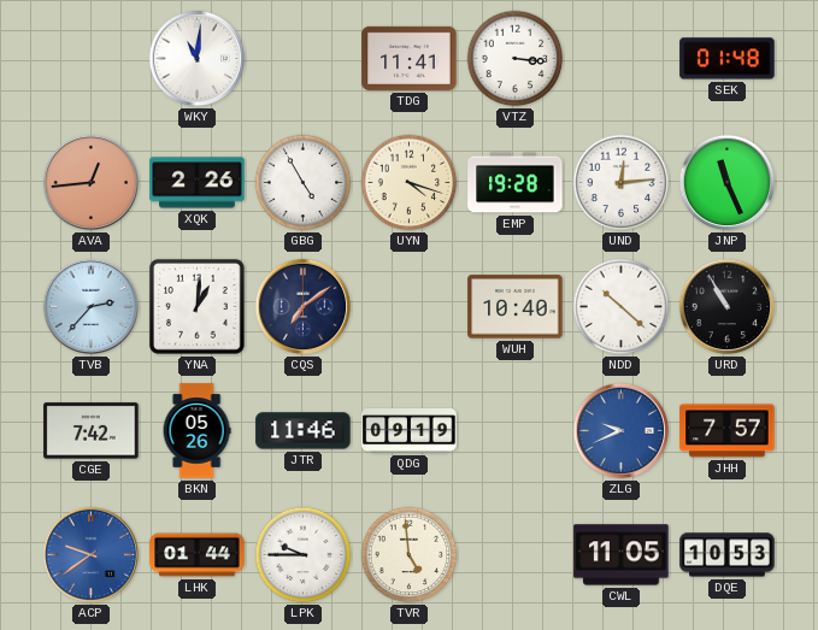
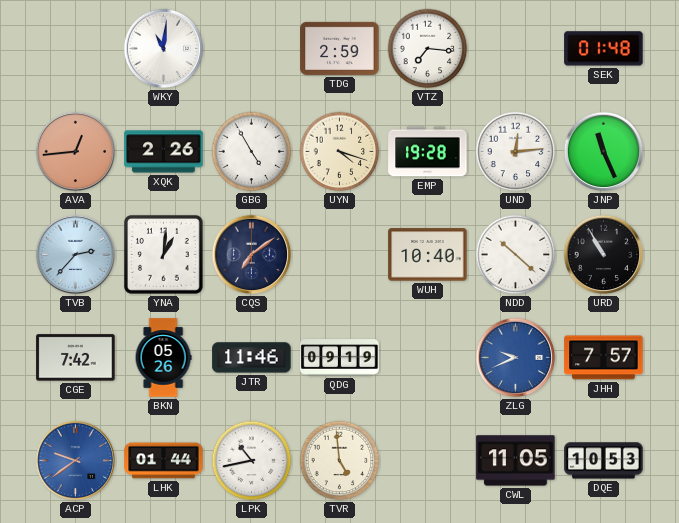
TDG: 11:41 -> 2:59 (340, 48)
VTZ: 3:16 -> 7:16 (428, 49)
LPK: 9:45 -> 10:43 (252, 461)
